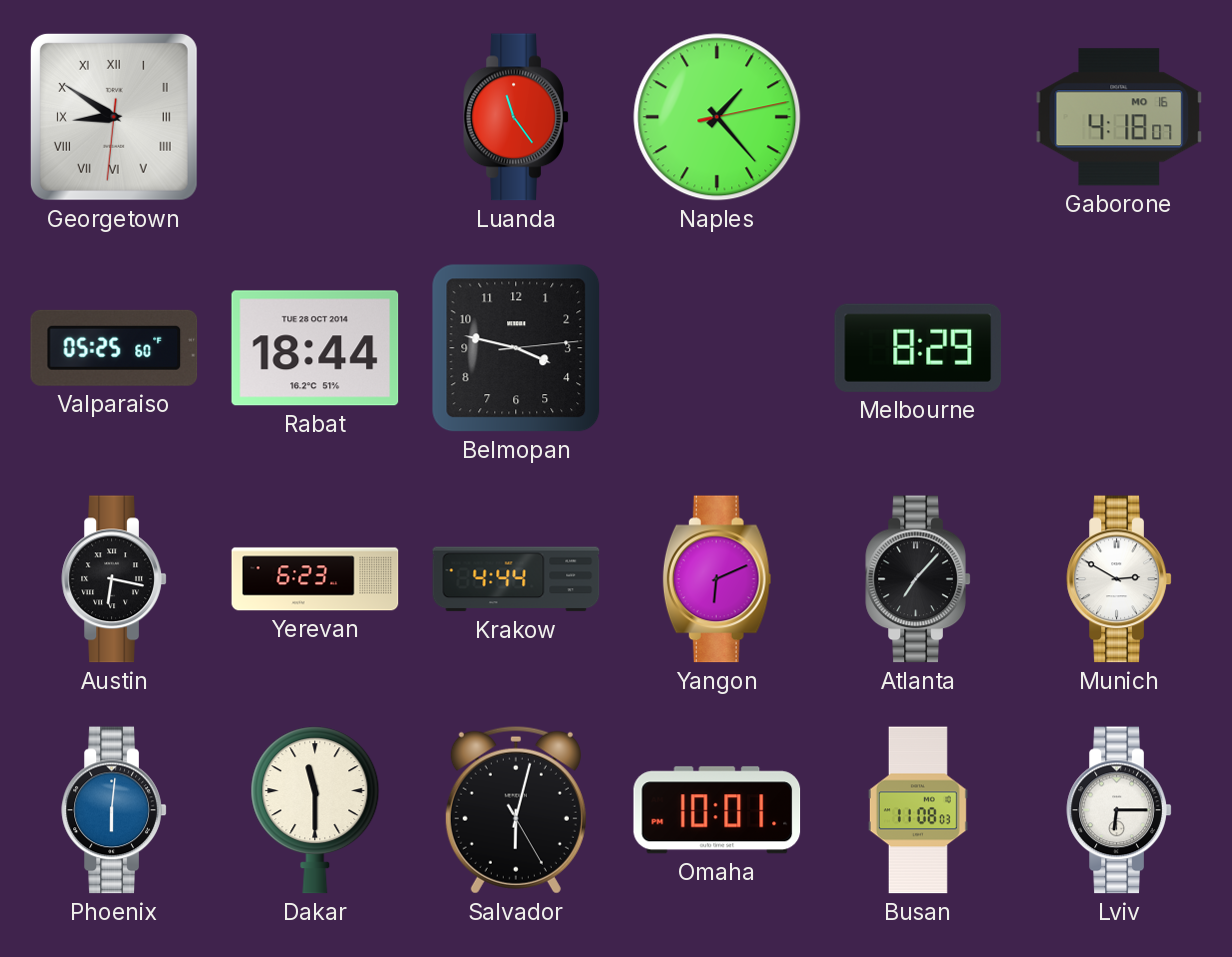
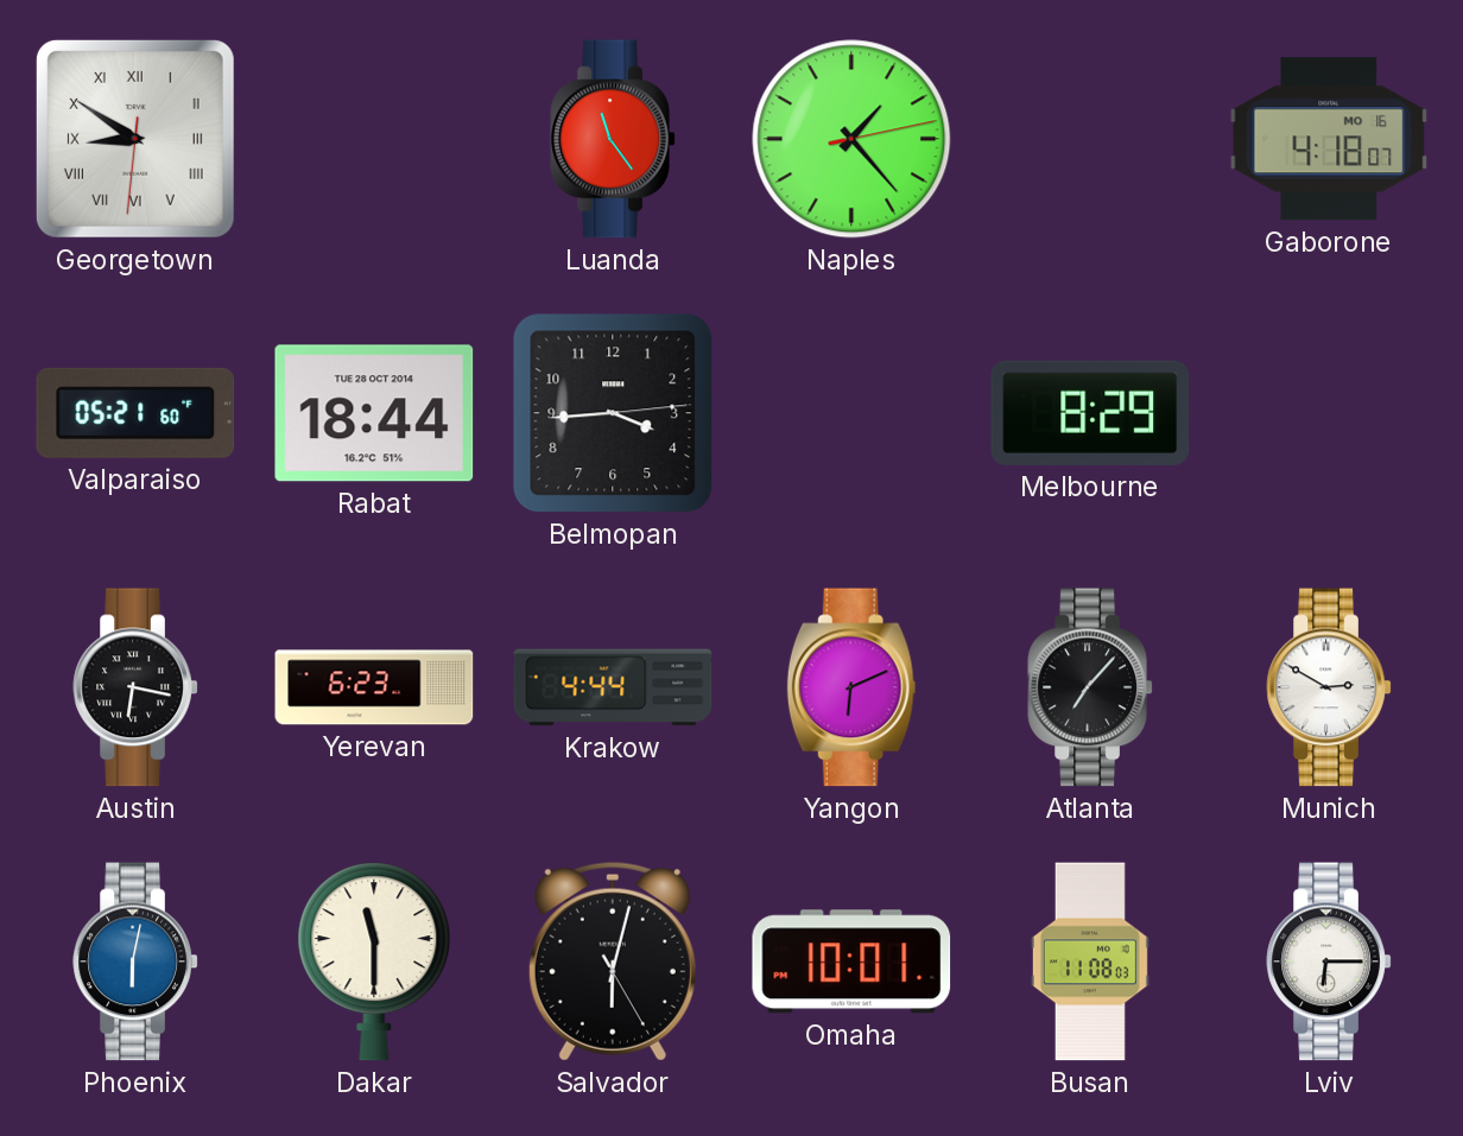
Valparaiso: 05:25 -> 05:21 (135, 413)
Belmopan: 3:47 -> 3:44 (613, 413)
Phoenix: 6:01 -> 6:02 (135, 962)
